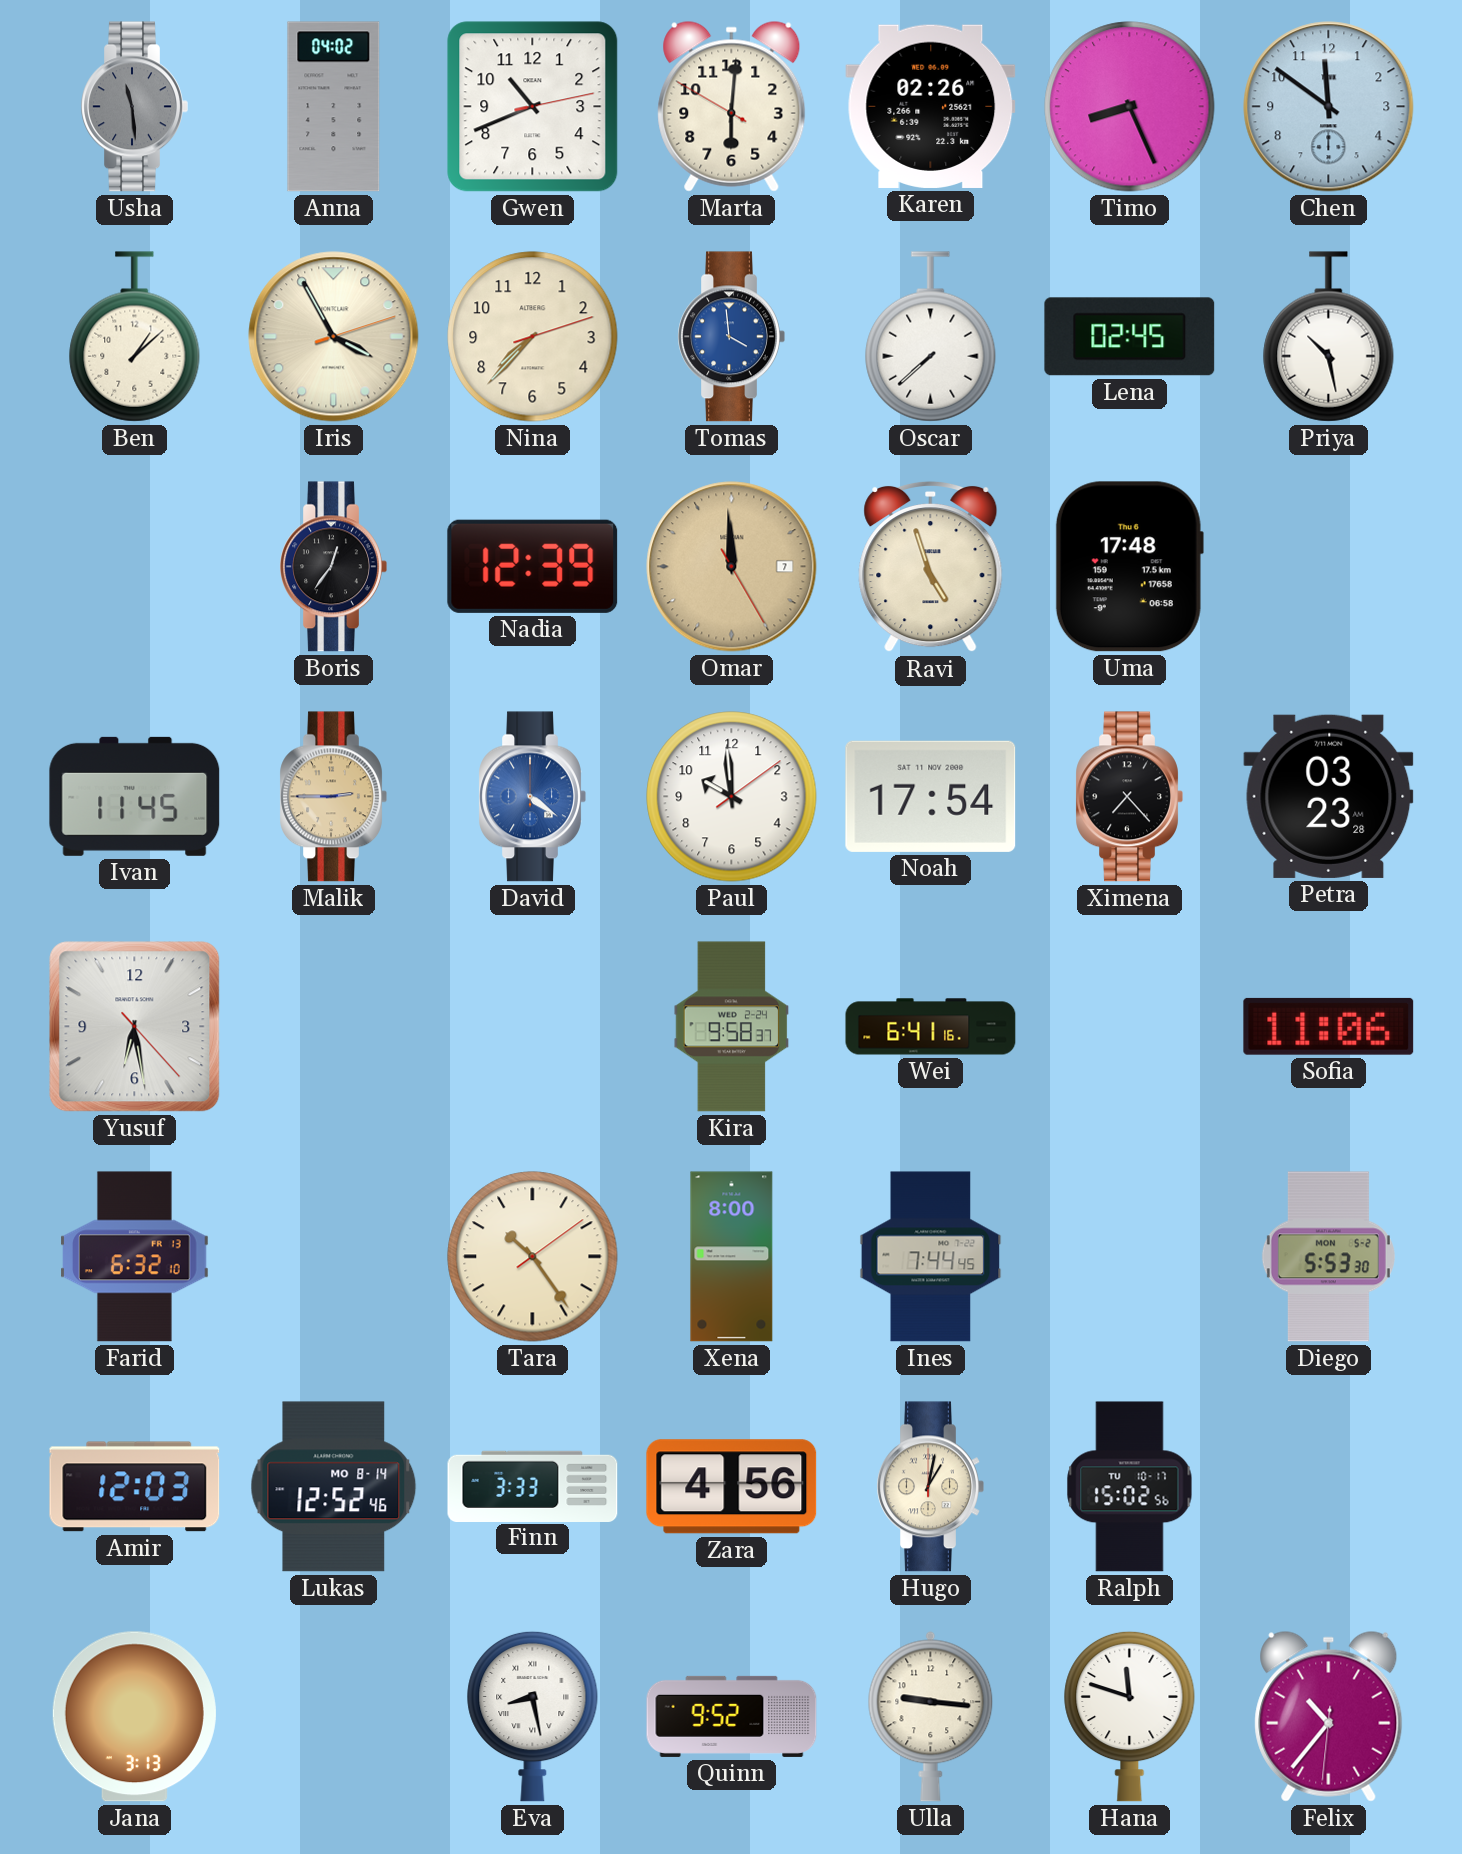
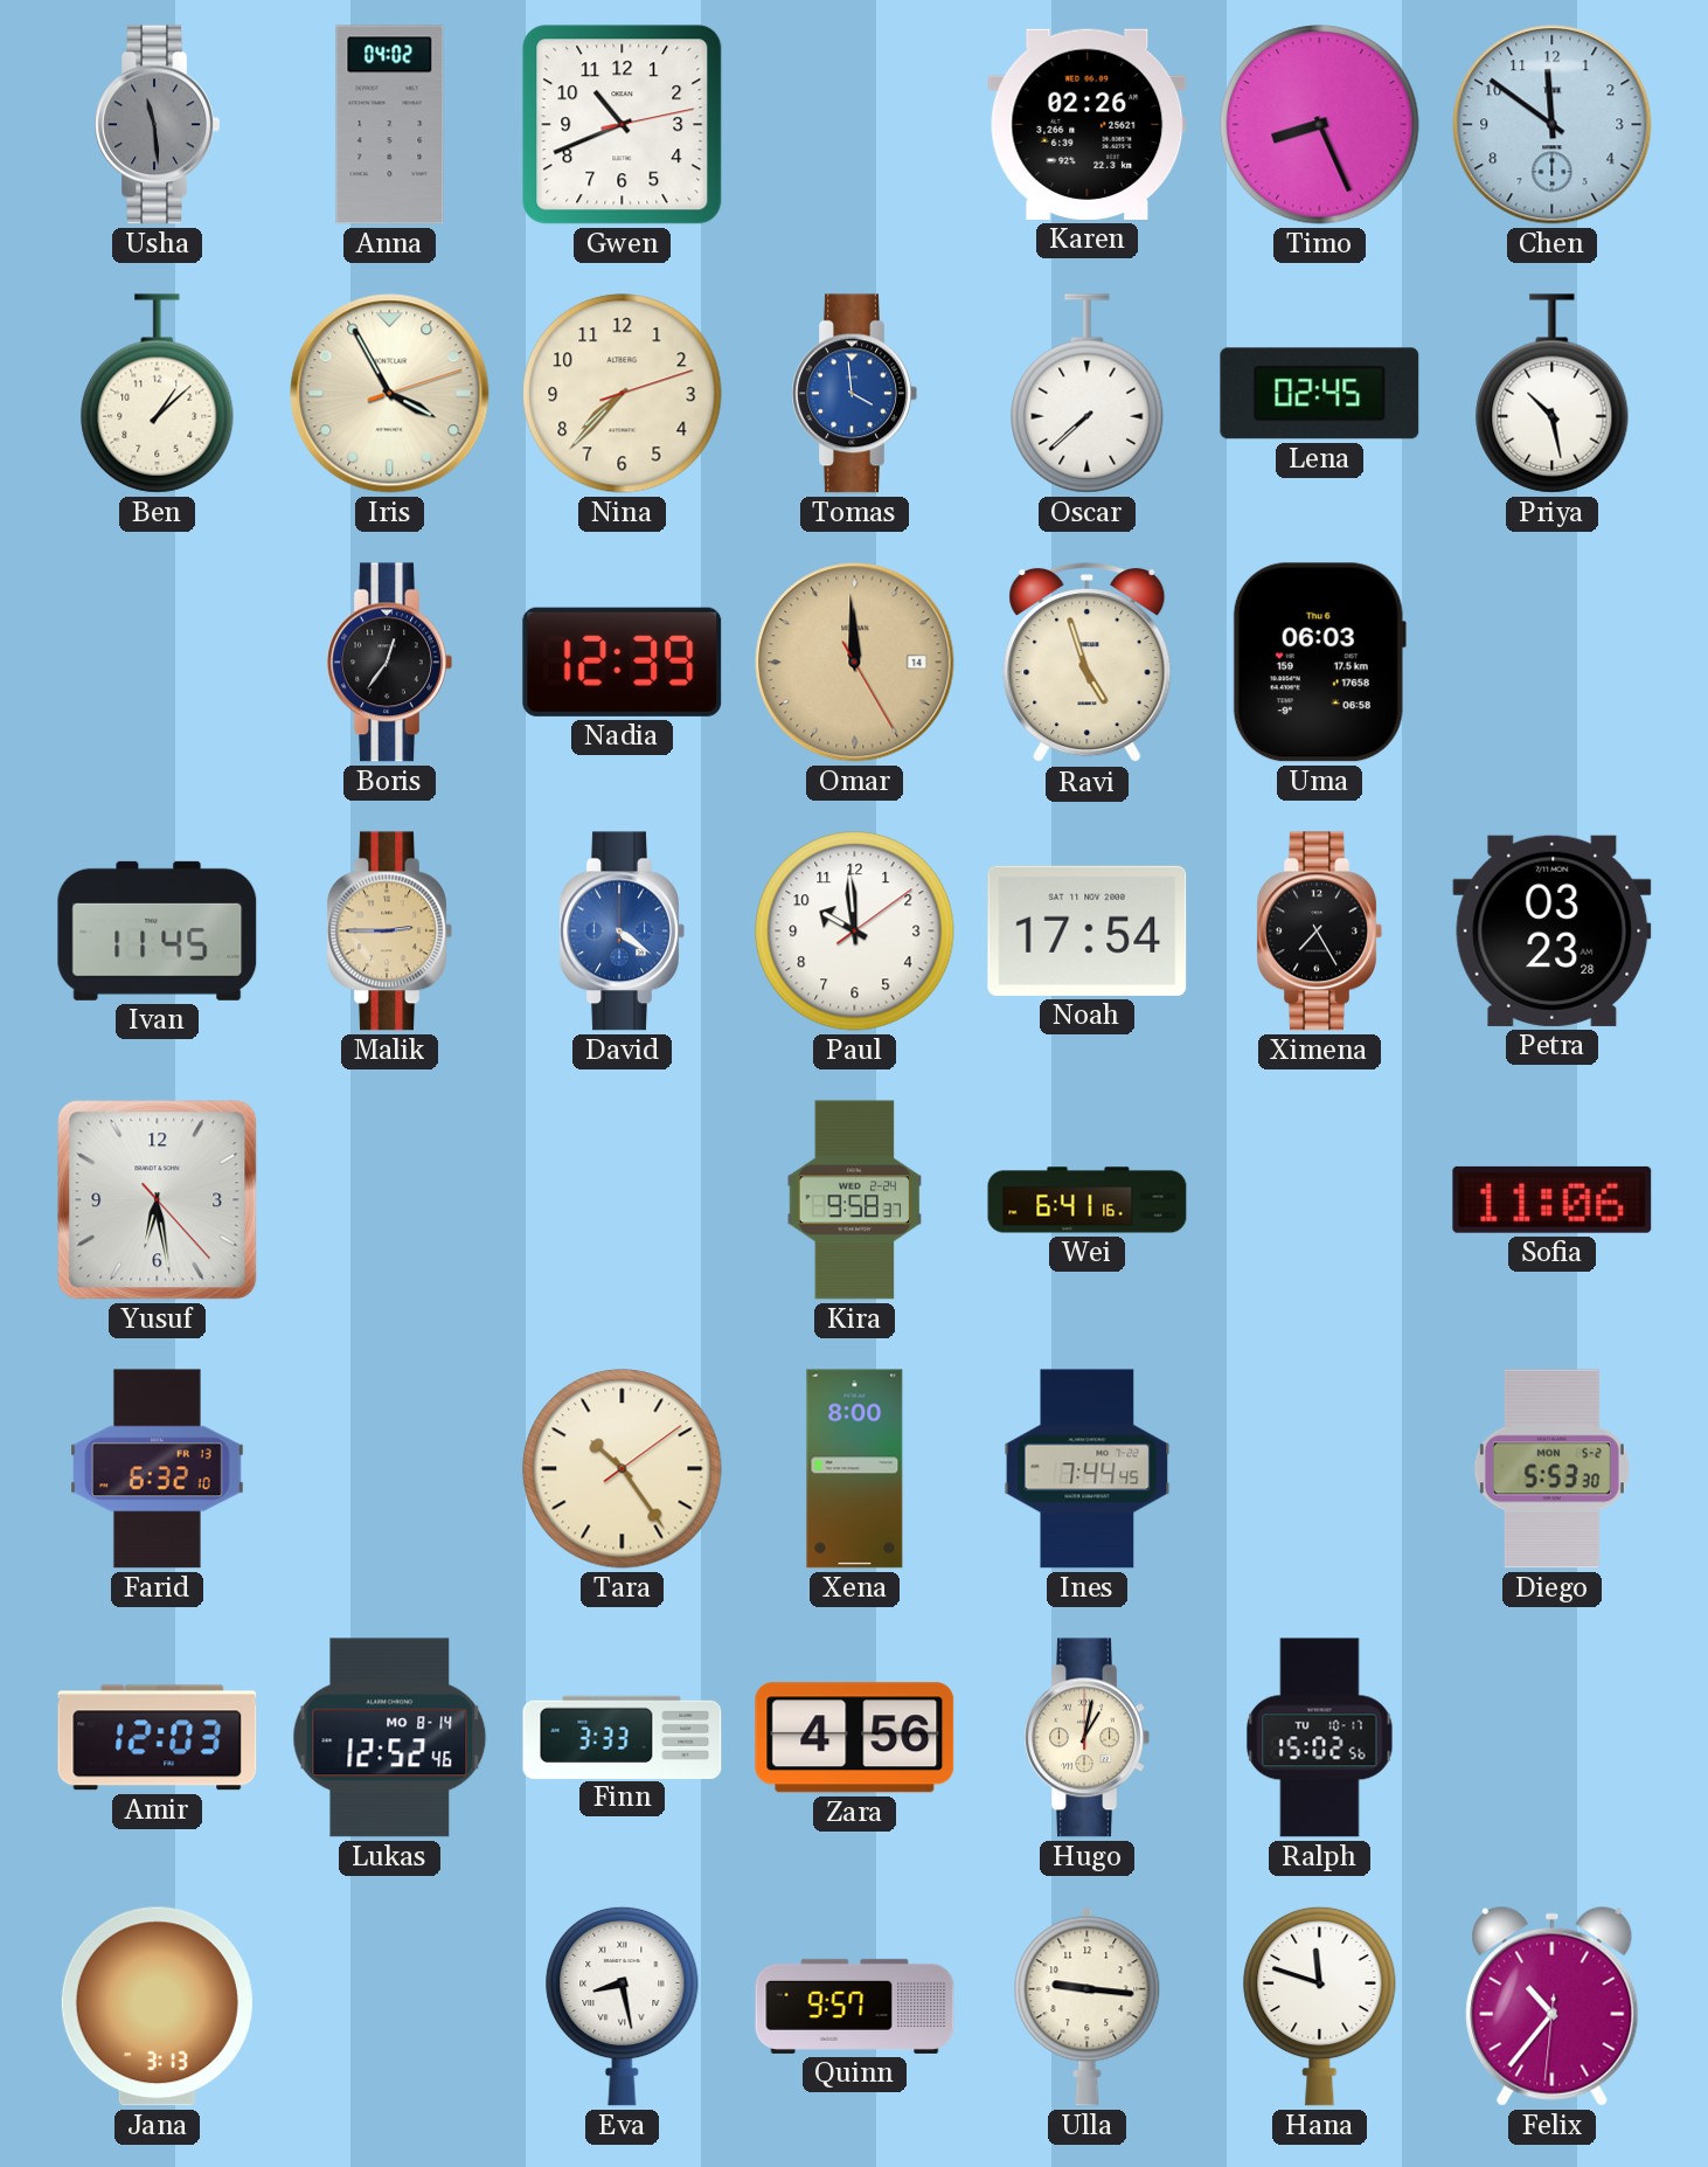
Marta: 6:00 -> none (732, 106)
Omar date: 7 -> 14 (855, 663)
Uma: 17:48 -> 06:03 (1319, 663)
Ximena: 7:23 -> 7:25 (1319, 932)
Quinn: 9:52 -> 9:57 (855, 2006)
